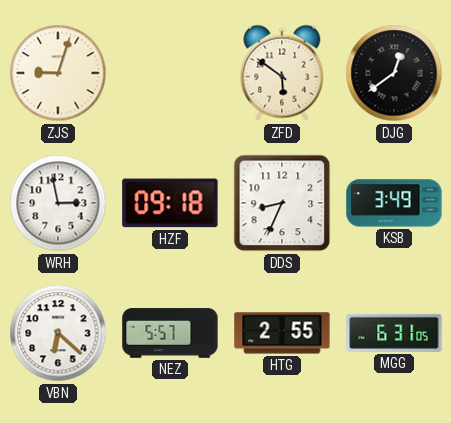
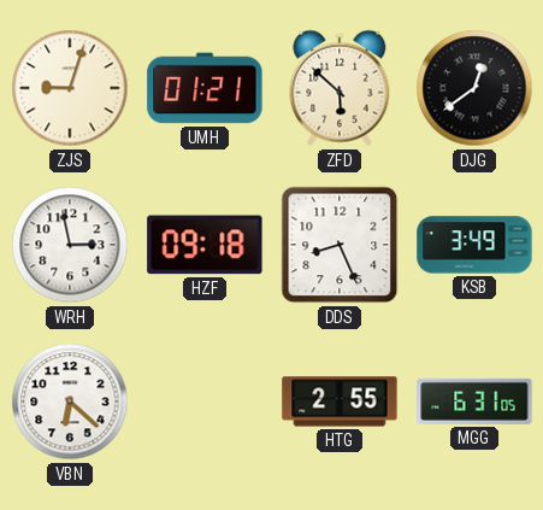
UMH: none -> 01:21 (205, 88)
ZFD: 5:51 -> 5:52 (340, 88)
DDS: 8:34 -> 8:26 (340, 245)
NEZ: 5:57 -> none (170, 333)
